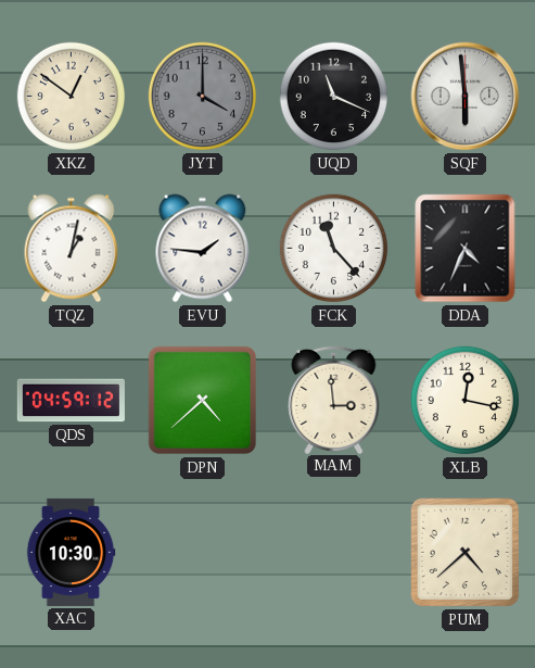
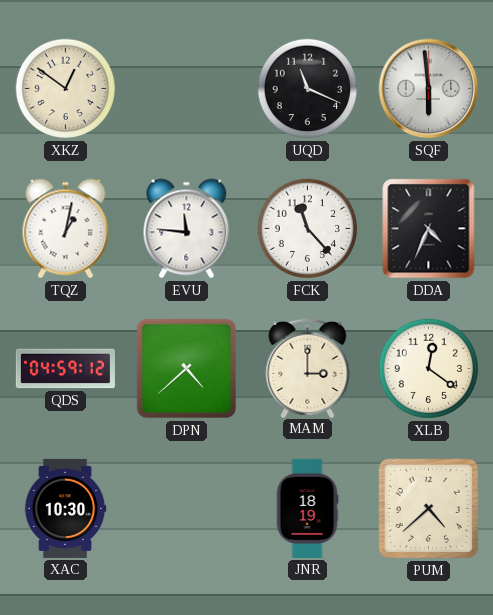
JYT: 4:00 -> none (203, 97)
EVU: 1:46 -> 11:46 (187, 229)
MAM: 2:59 -> 3:00 (308, 367)
XLB: 12:17 -> 12:21 (429, 369)
JNR: none -> 18:19 (307, 508)
